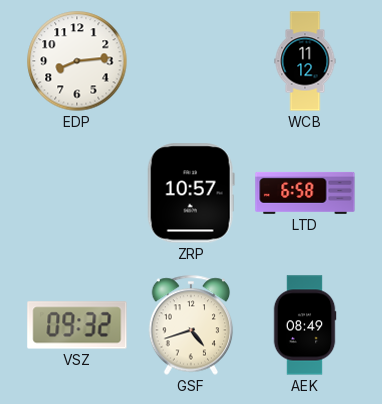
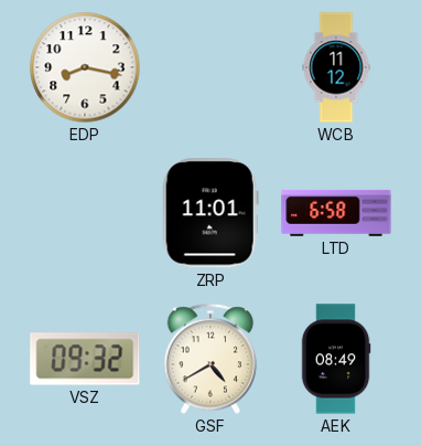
EDP: 8:14 -> 8:17 (85, 67)
ZRP: 10:57 -> 11:01 (210, 213)
GSF: 4:42 -> 4:40 (210, 359)
